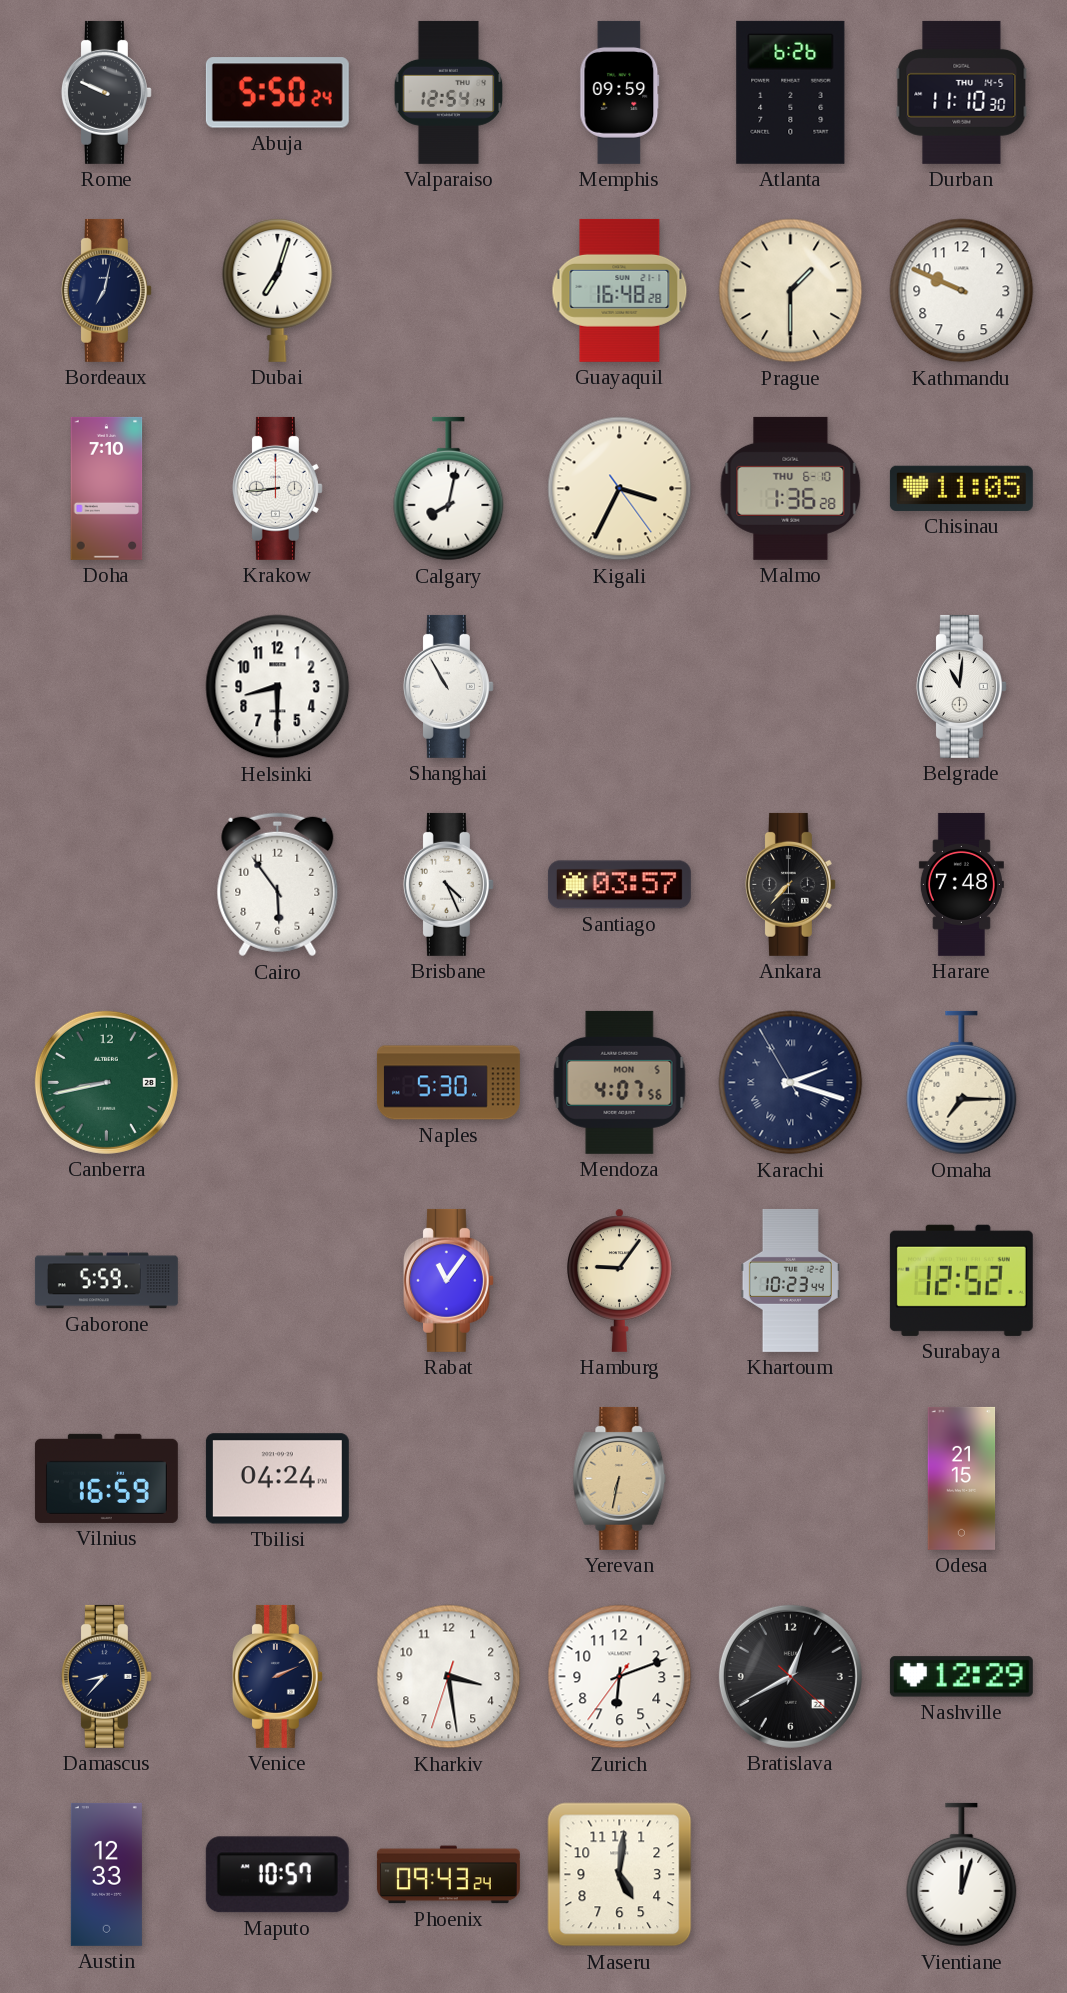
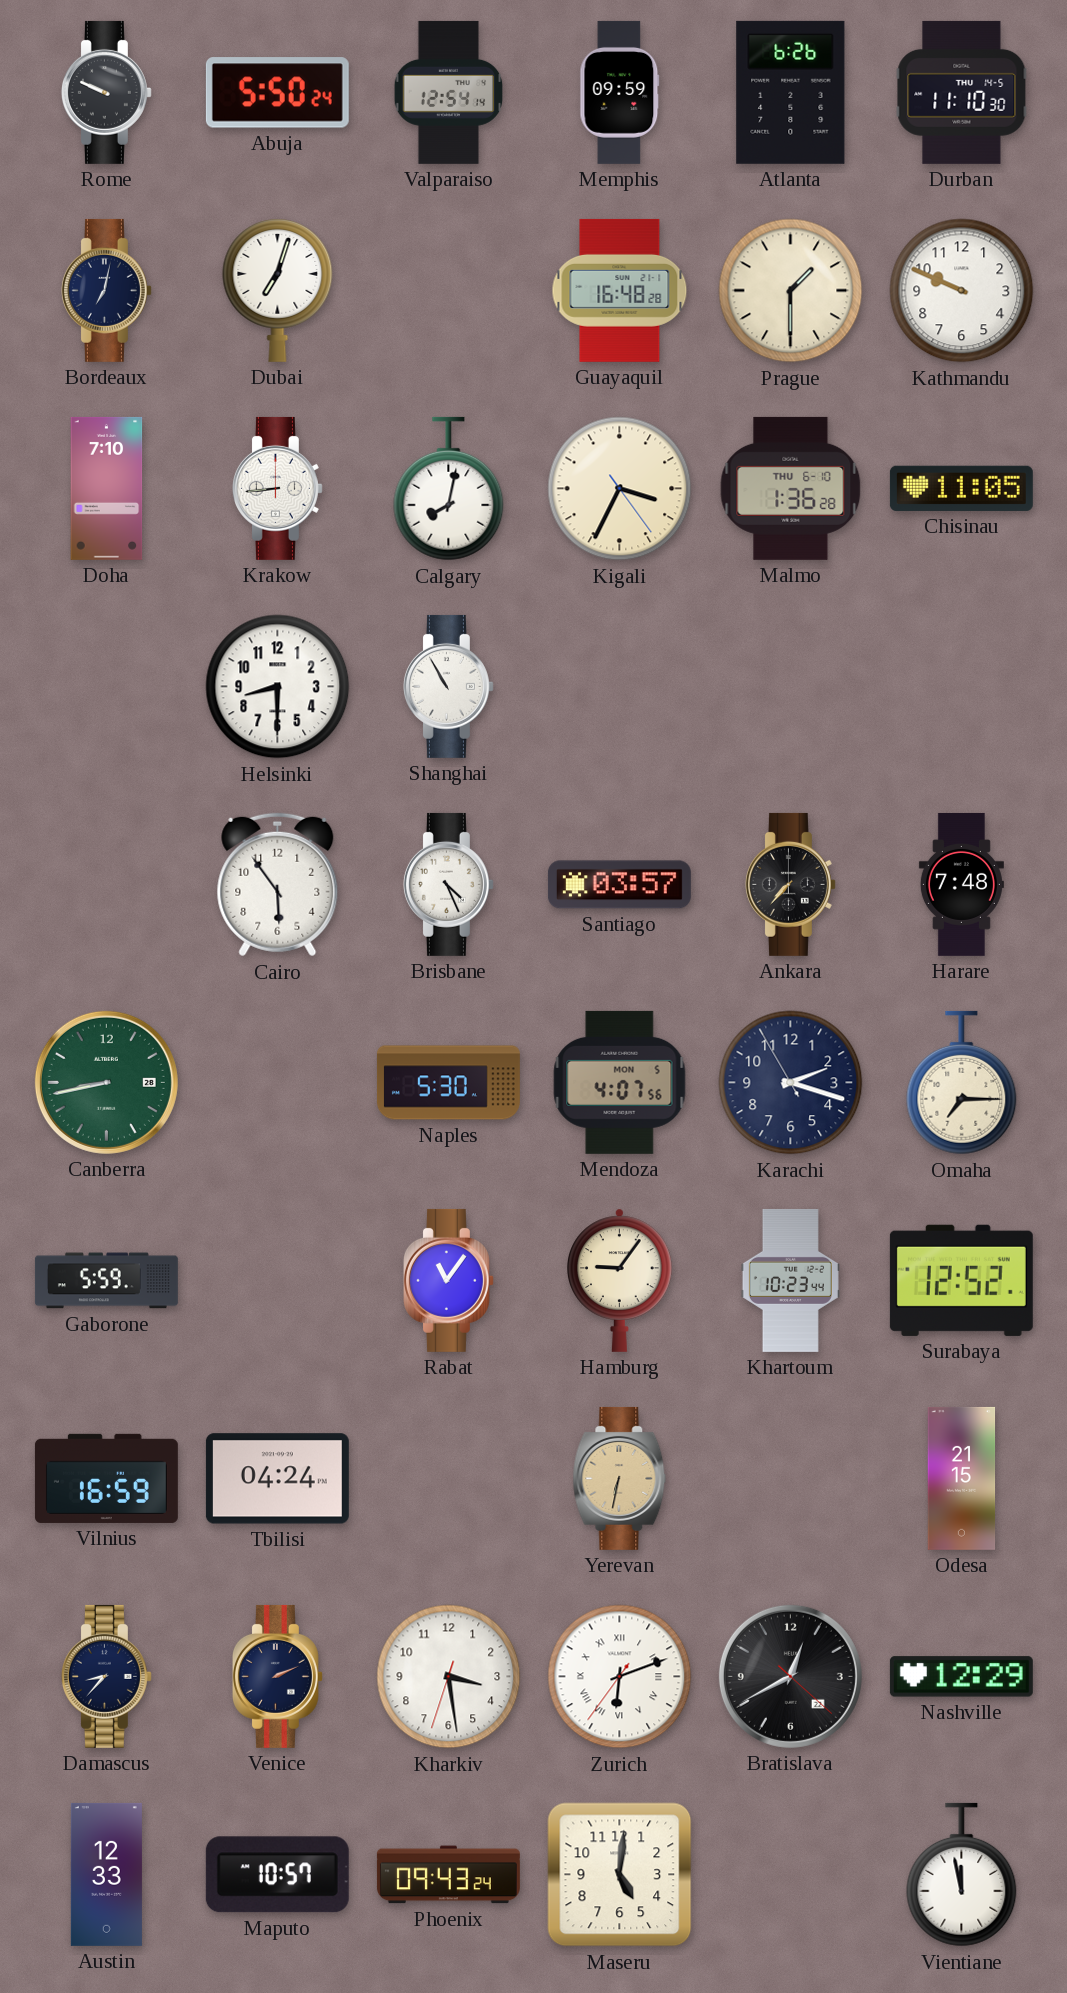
Belgrade: 11:01 -> none (961, 686)
Karachi numerals: Roman -> Arabic (791, 1083)
Zurich numerals: Arabic -> Roman (620, 1677)
Vientiane: 12:03 -> 11:58 (962, 1875)
